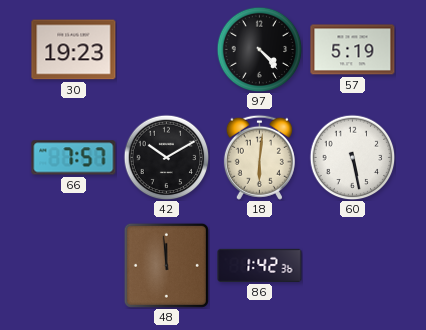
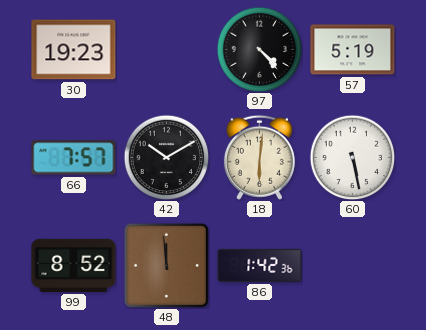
99: none -> 8:52 (74, 265)
